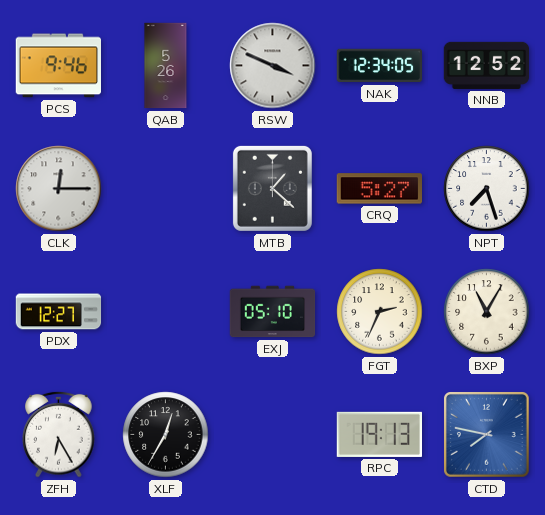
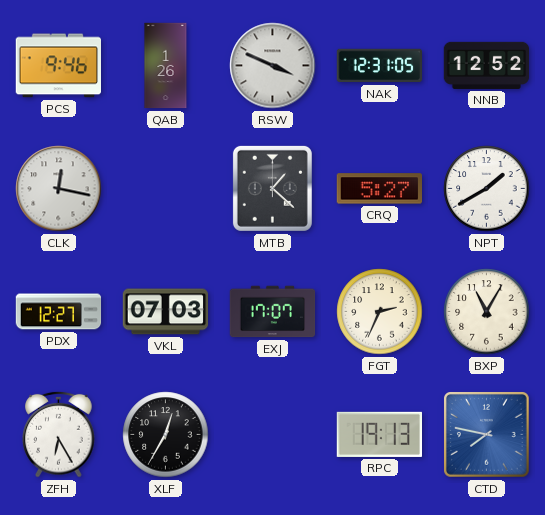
QAB: 5:26 -> 1:26 (166, 66)
NAK: 12:34 -> 12:31 (380, 66)
CLK: 12:15 -> 12:17 (59, 189)
NPT: 7:27 -> 1:40 (487, 189)
VKL: none -> 07:03 (166, 312)
EXJ: 05:10 -> 17:07 (273, 312)
